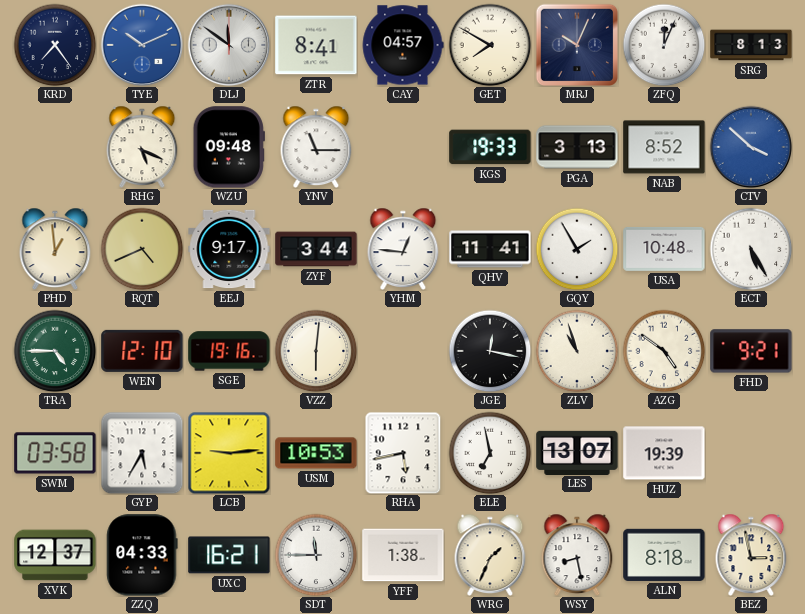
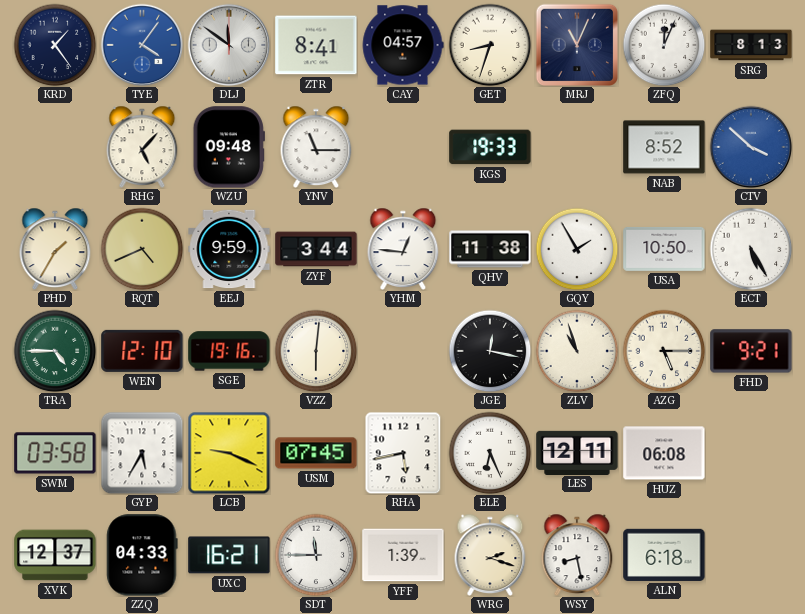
KRD: 7:24 -> 1:24 (55, 45)
TYE: 10:11 -> 4:06 (142, 45)
GET: 7:50 -> 8:33 (490, 45)
MRJ: 10:04 -> 11:04 (576, 44)
RHG: 5:19 -> 5:07 (142, 146)
PGA: 3:13 -> none (577, 147)
PHD: 12:59 -> 1:35 (55, 248)
EEJ: 9:17 -> 9:59 (229, 249)
QHV: 11:41 -> 11:38 (490, 249)
USA: 10:48 -> 10:50 (664, 249)
AZG: 4:51 -> 5:15 (664, 351)
LCB: 9:14 -> 9:19 (229, 453)
USM: 10:53 -> 07:45 (316, 453)
ELE: 6:58 -> 6:26 (490, 453)
LES: 13:07 -> 12:11 (577, 452)
HUZ: 19:39 -> 06:08 (664, 453)
YFF: 1:38 -> 1:39 (403, 555)
WRG: 1:34 -> 2:18 (490, 554)
ALN: 8:18 -> 6:18 (664, 555)
BEZ: 2:58 -> none (751, 554)
